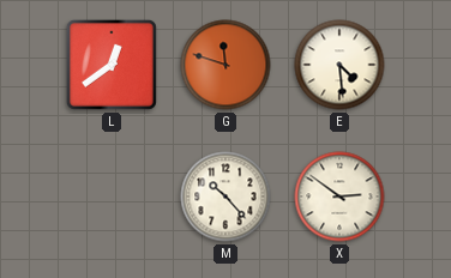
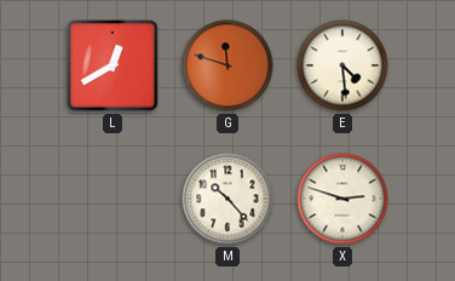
L: 12:39 -> 12:40 (113, 65)
X: 2:51 -> 2:48 (342, 199)
